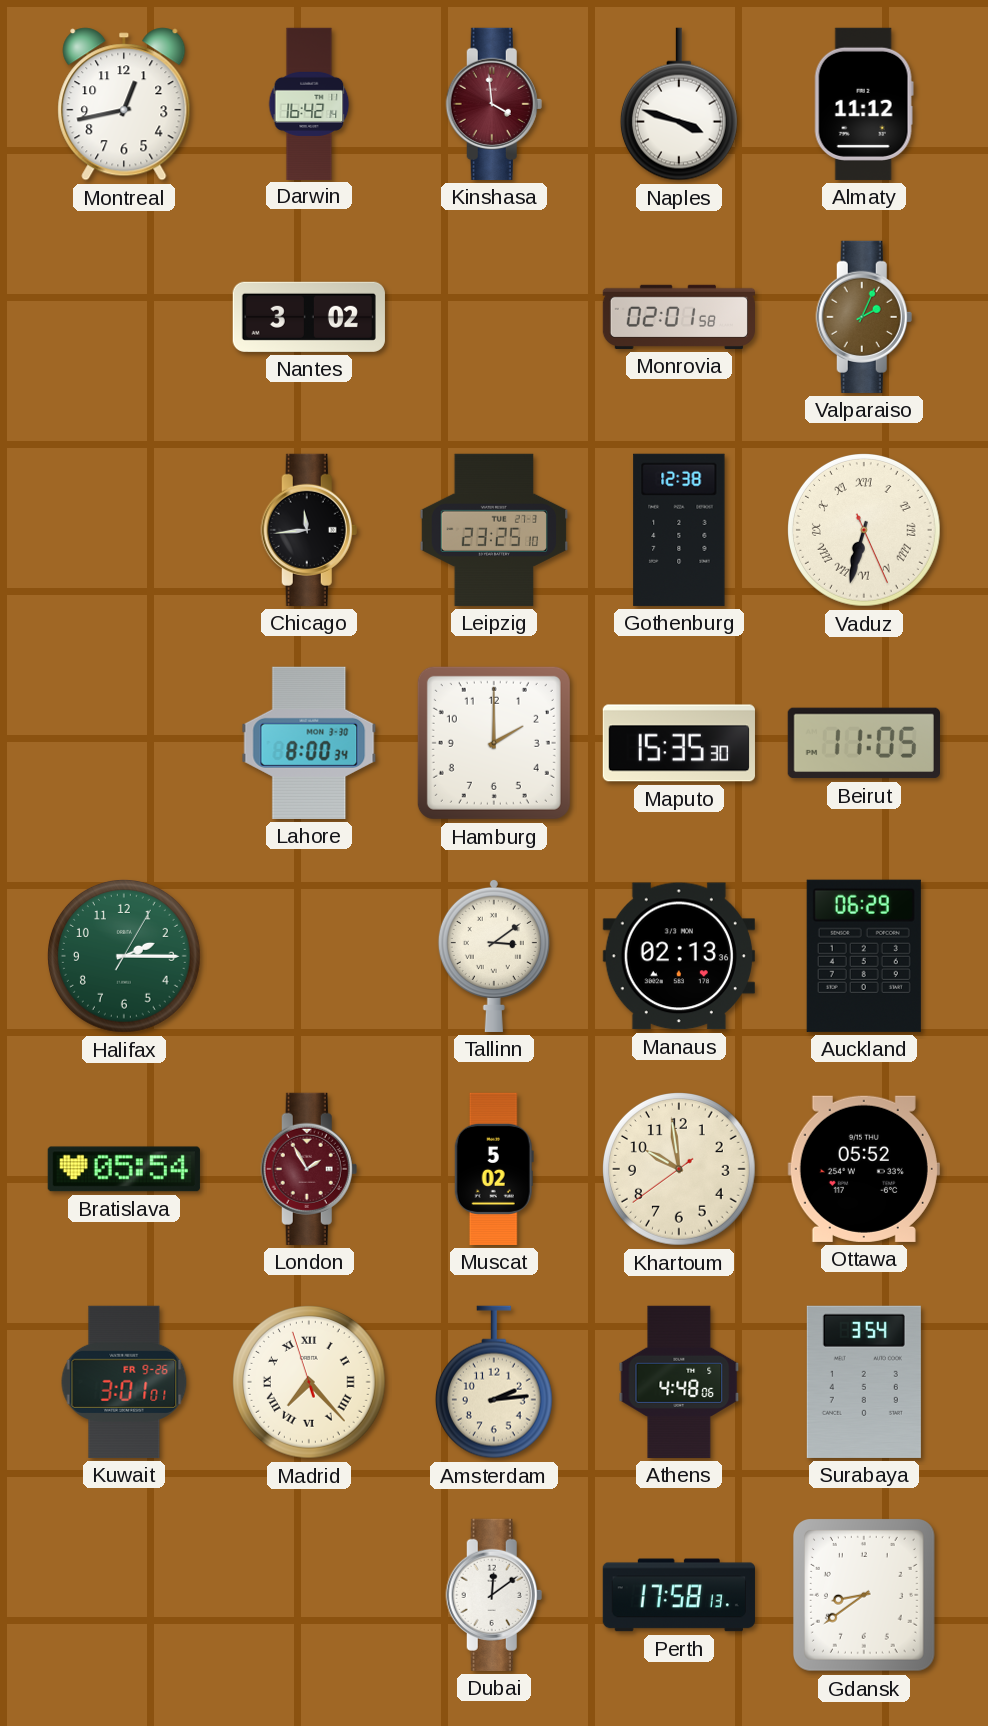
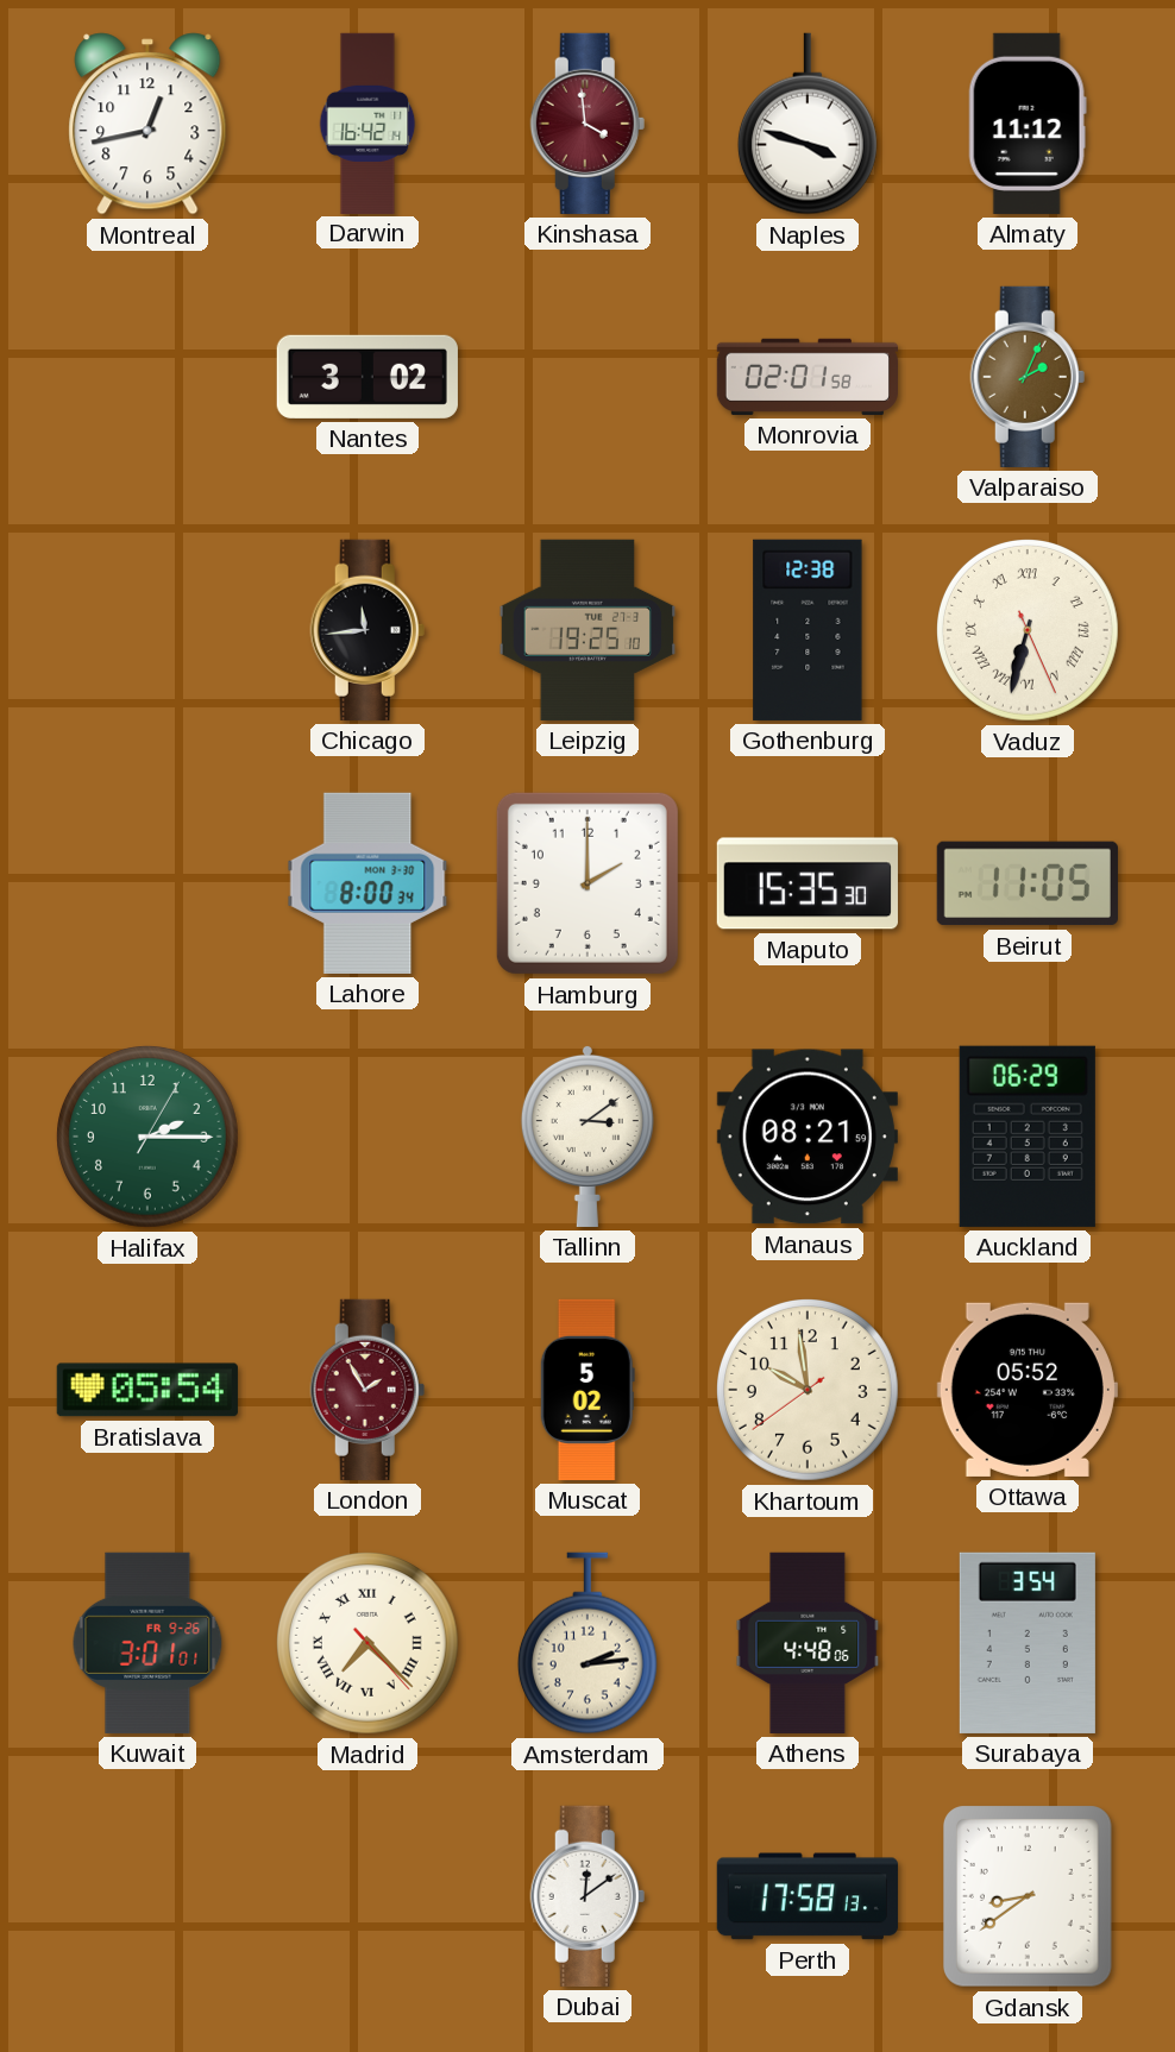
Leipzig: 23:25 -> 19:25 (587, 630)
Manaus: 02:13 -> 08:21 (808, 1137)
Madrid: 7:22:57 -> 7:22:23 (369, 1644)
